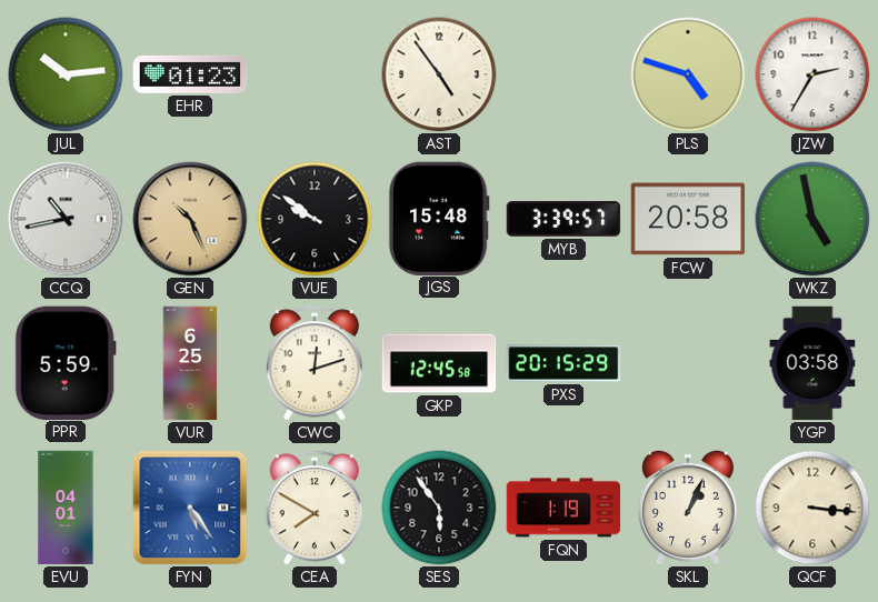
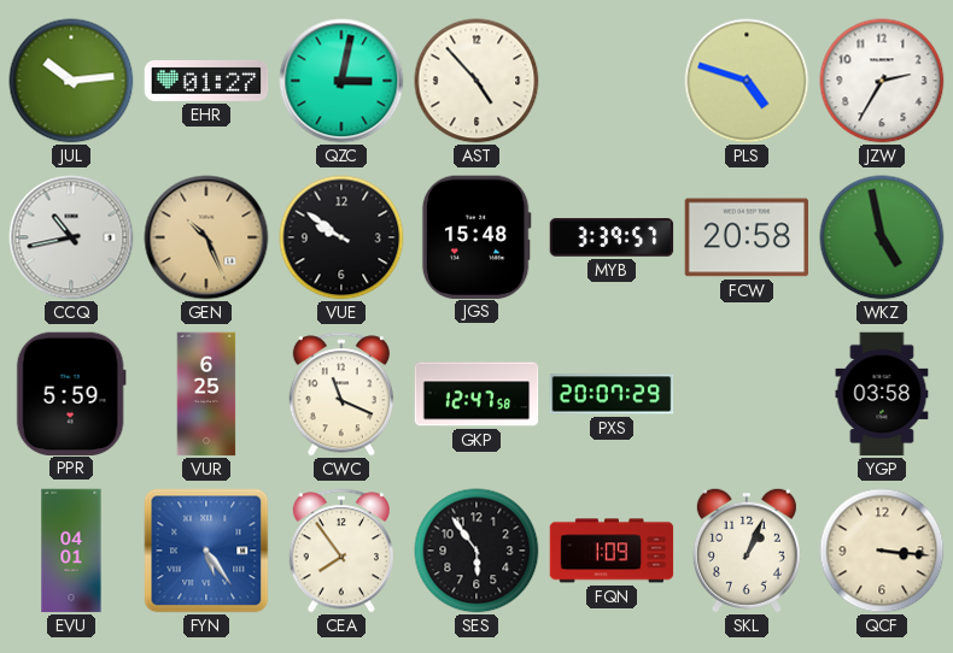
EHR: 01:23 -> 01:27 (206, 81)
QZC: none -> 3:02 (341, 81)
AST: 4:54 -> 4:53 (476, 81)
CWC: 12:12 -> 11:19 (341, 394)
GKP: 12:45 -> 12:47 (476, 394)
PXS: 20:15 -> 20:07 (612, 394)
CEA: 7:50 -> 7:54 (341, 551)
FQN: 1:19 -> 1:09 (612, 551)
